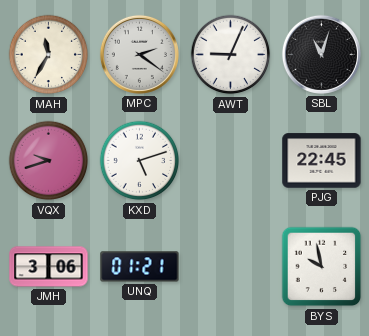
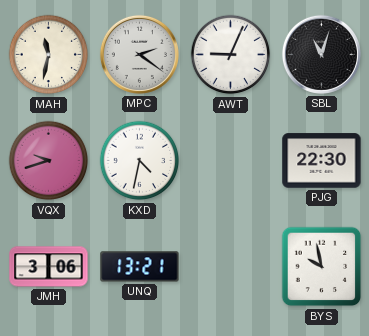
MAH: 11:35 -> 11:32 (49, 55)
KXD: 5:12 -> 4:32 (140, 161)
PJG: 22:45 -> 22:30 (322, 161)
UNQ: 01:21 -> 13:21 (140, 267)
